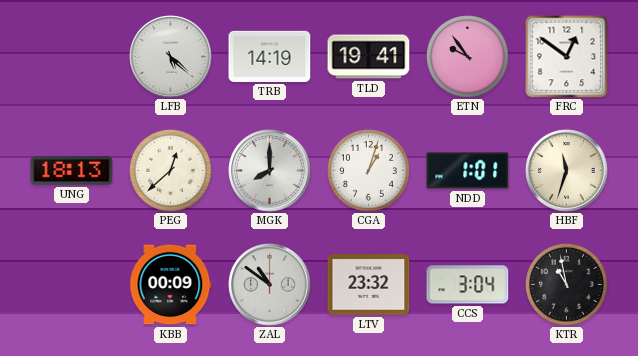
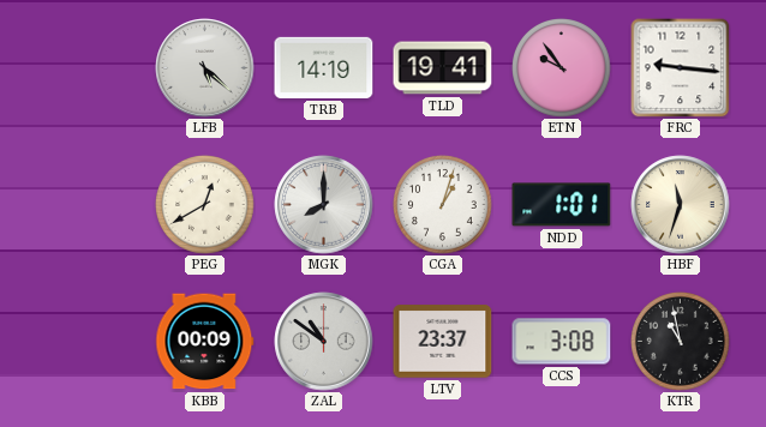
FRC: 12:51 -> 9:16 (680, 67)
UNG: 18:13 -> none (72, 171)
PEG: 12:38 -> 12:40 (205, 205)
LTV: 23:32 -> 23:37 (443, 342)
CCS: 3:04 -> 3:08 (562, 342)
